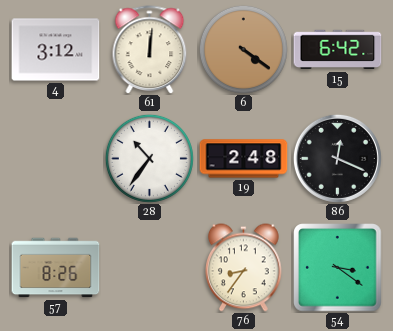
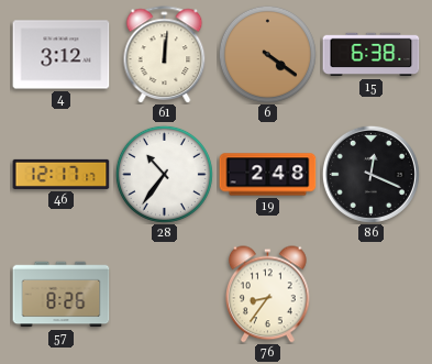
15: 6:42 -> 6:38 (372, 55)
46: none -> 12:17 (62, 174)
54: 3:21 -> none (338, 268)
